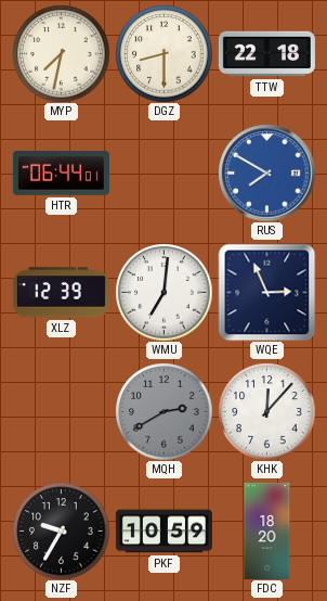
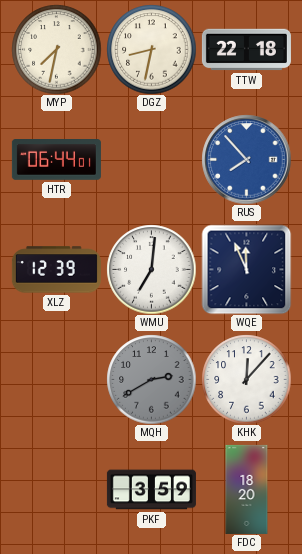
DGZ: 8:30 -> 8:32 (151, 49)
RUS: 7:50 -> 7:53 (246, 159)
WQE: 2:56 -> 11:56 (246, 269)
NZF: 9:35 -> none (61, 530)
PKF: 10:59 -> 3:59 (151, 490)
